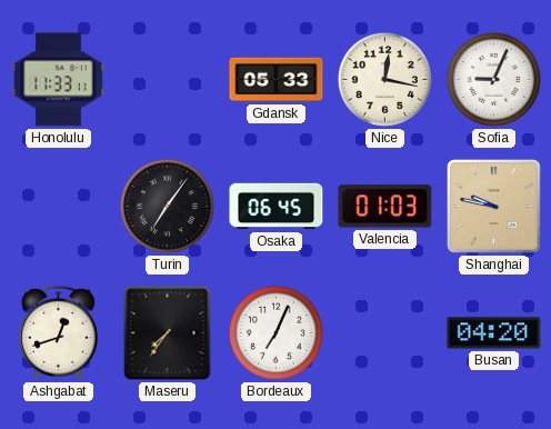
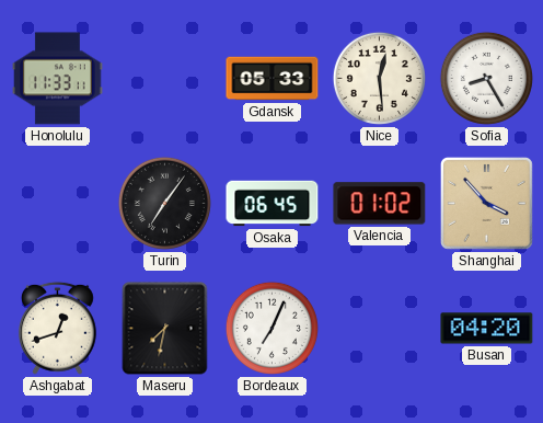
Nice: 12:17 -> 12:29 (379, 78)
Sofia: 9:04 -> 8:25 (486, 78)
Valencia: 01:03 -> 01:02 (380, 204)
Shanghai: 9:47 -> 3:53 (486, 203)
Maseru: 7:36 -> 7:32 (165, 329)
